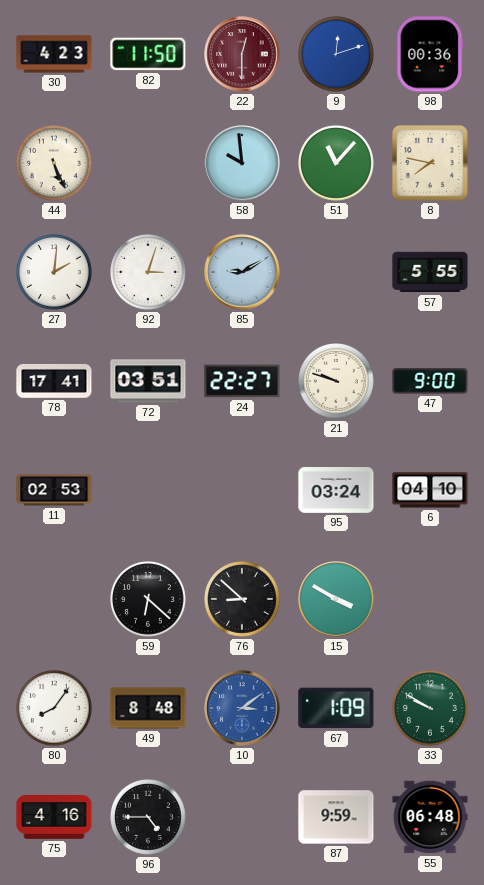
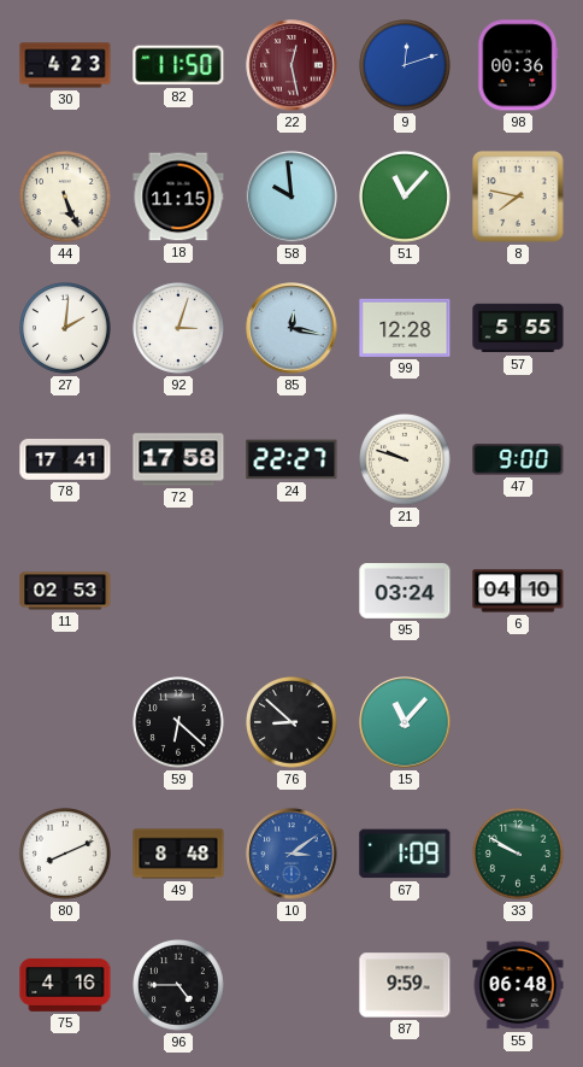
22: 12:30 -> 12:28 (291, 65)
18: none -> 11:15 (178, 197)
85: 9:10 -> 12:17 (291, 328)
99: none -> 12:28 (405, 328)
72: 03:51 -> 17:58 (178, 459)
15: 3:50 -> 11:07 (405, 722)
80: 8:06 -> 8:11 (66, 855)
